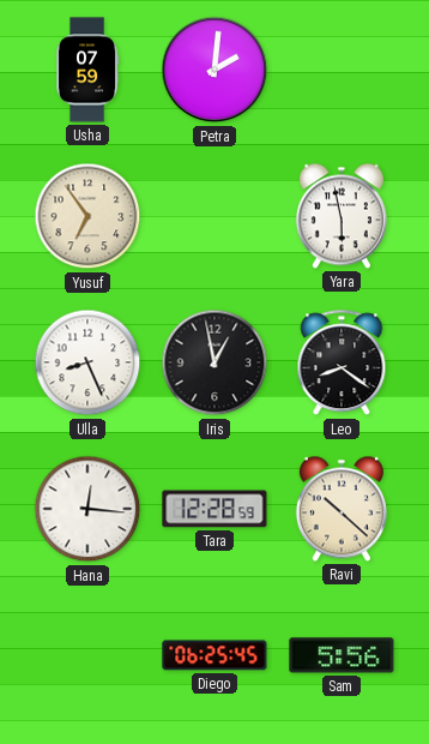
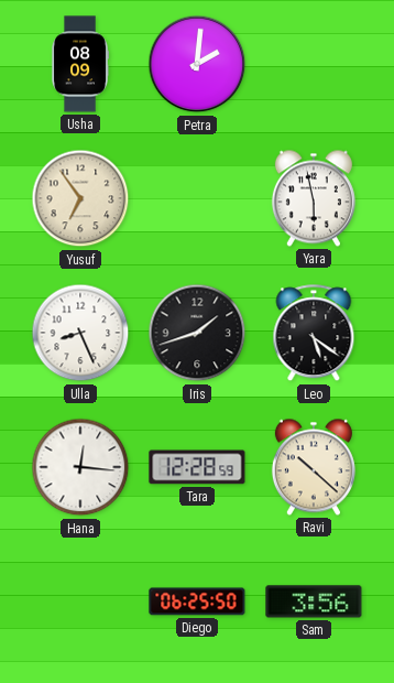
Usha: 07:59 -> 08:09 (79, 64)
Iris: 12:58 -> 1:42 (197, 333)
Leo: 8:21 -> 5:21 (314, 334)
Diego: 06:25:45 -> 06:25:50 (197, 601)
Sam: 5:56 -> 3:56 (314, 601)
